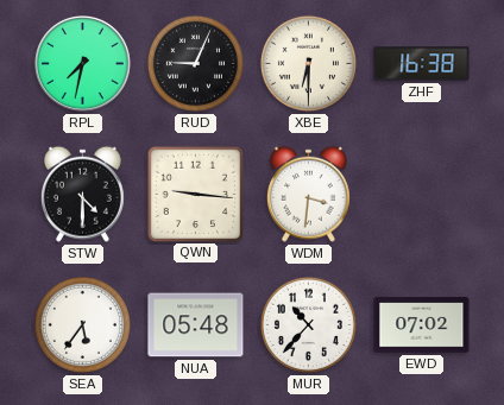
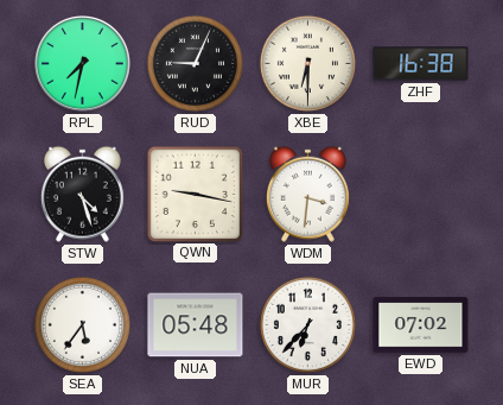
STW: 4:30 -> 4:27 (82, 194)
QWN: 9:16 -> 9:17 (195, 194)
MUR: 10:37 -> 6:37 (307, 324)
